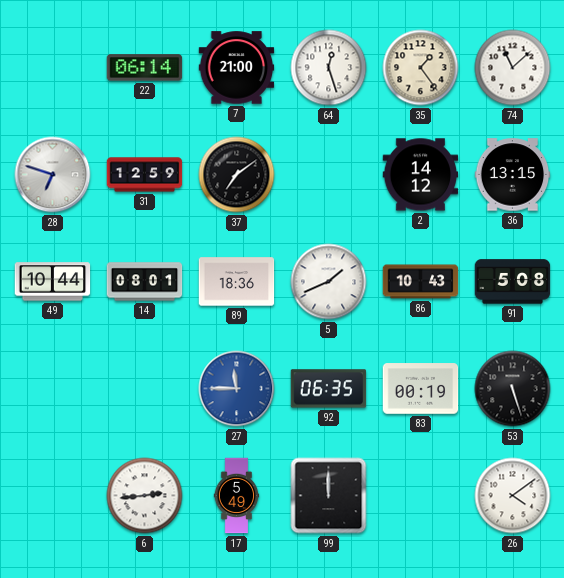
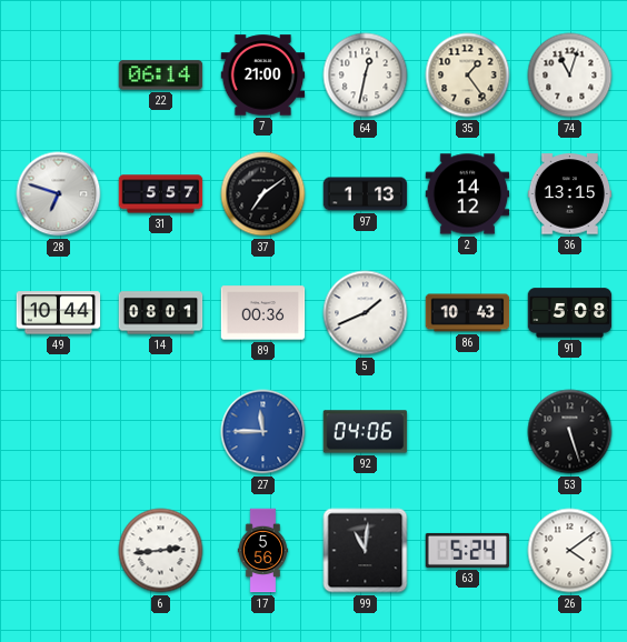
64: 12:27 -> 12:32 (366, 76)
74: 11:08 -> 11:03 (570, 76)
31: 12:59 -> 5:57 (161, 194)
97: none -> 1:13 (366, 194)
89: 18:36 -> 00:36 (263, 313)
92: 06:35 -> 04:06 (366, 432)
83: 00:19 -> none (421, 389)
17: 5:49 -> 5:56 (263, 551)
99: 12:00 -> 11:01 (366, 551)
63: none -> 5:24 (468, 550)
